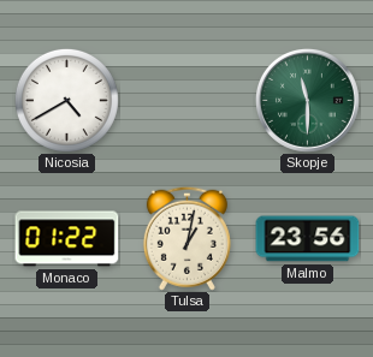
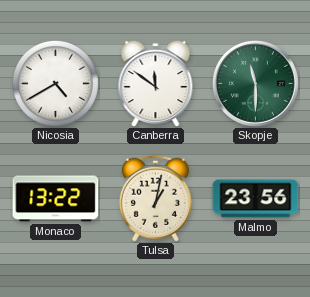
Canberra: none -> 11:51 (156, 83)
Monaco: 01:22 -> 13:22 (56, 199)
